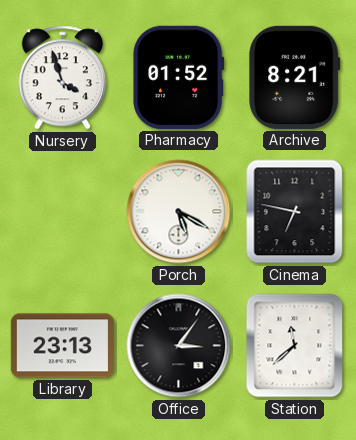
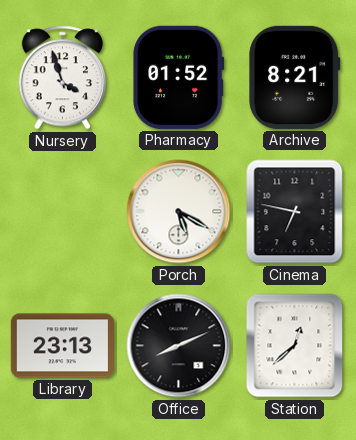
Office: 3:06 -> 8:11 (179, 346)
Station: 11:38 -> 12:38 (295, 346)
